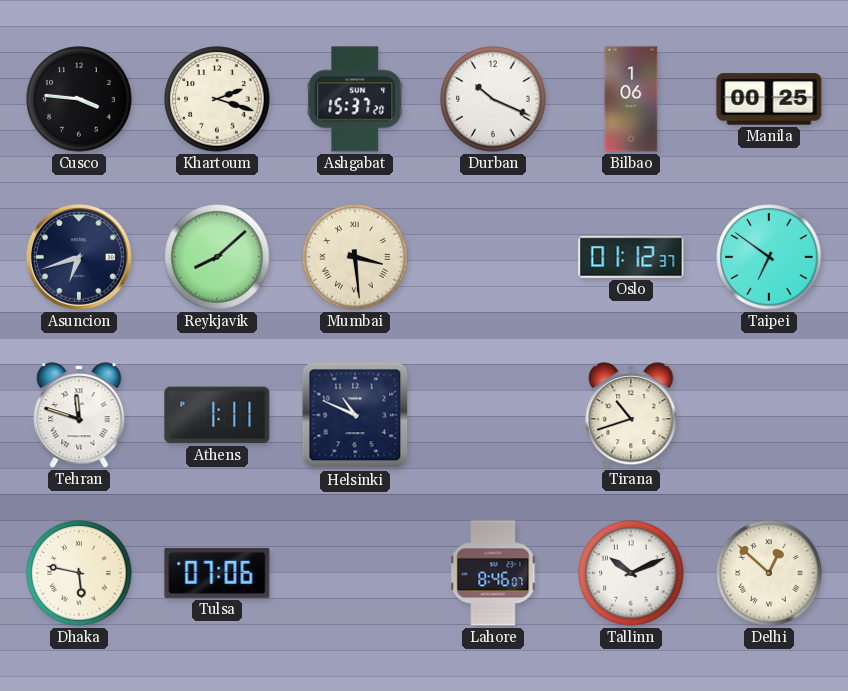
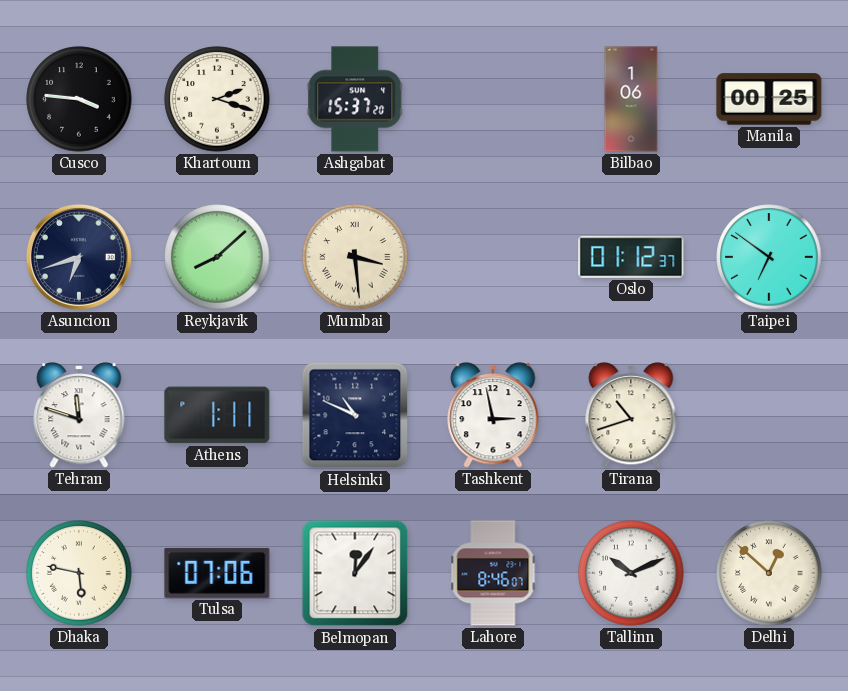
Durban: 10:19 -> none (493, 99)
Tashkent: none -> 2:58 (493, 415)
Belmopan: none -> 12:06 (355, 573)
